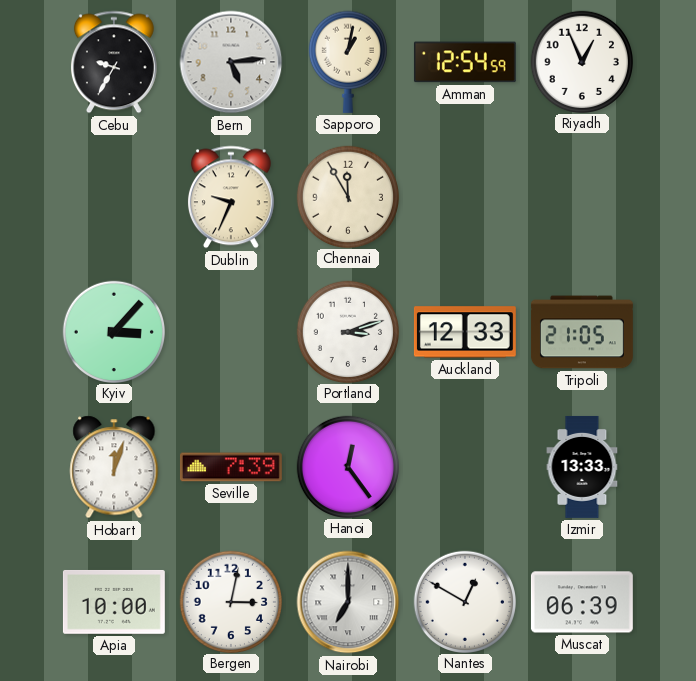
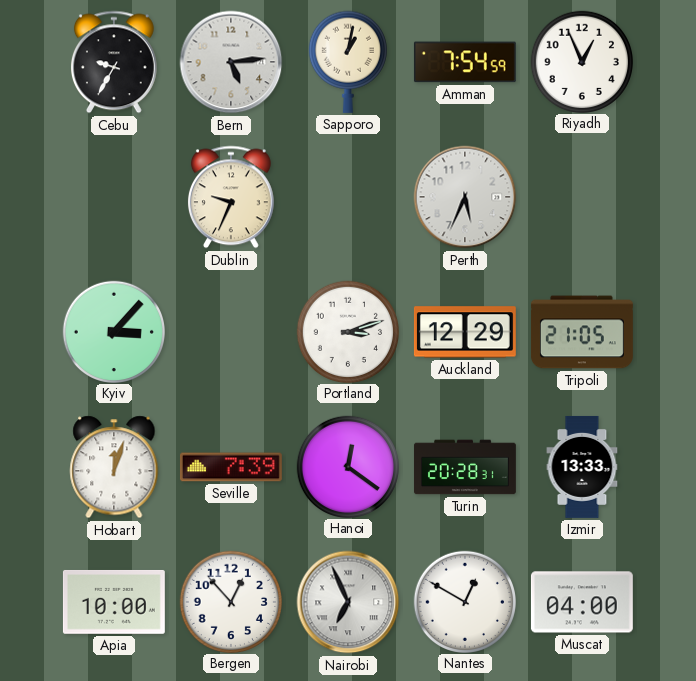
Amman: 12:54 -> 7:54 (465, 62)
Chennai: 11:55 -> none (347, 196)
Perth: none -> 5:34 (465, 197)
Auckland: 12:33 -> 12:29 (465, 332)
Hanoi: 12:24 -> 12:21 (347, 466)
Turin: none -> 20:28 (465, 467)
Bergen: 3:02 -> 12:53 (230, 601)
Nairobi: 7:00 -> 6:56 (348, 602)
Muscat: 06:39 -> 04:00 (582, 602)
